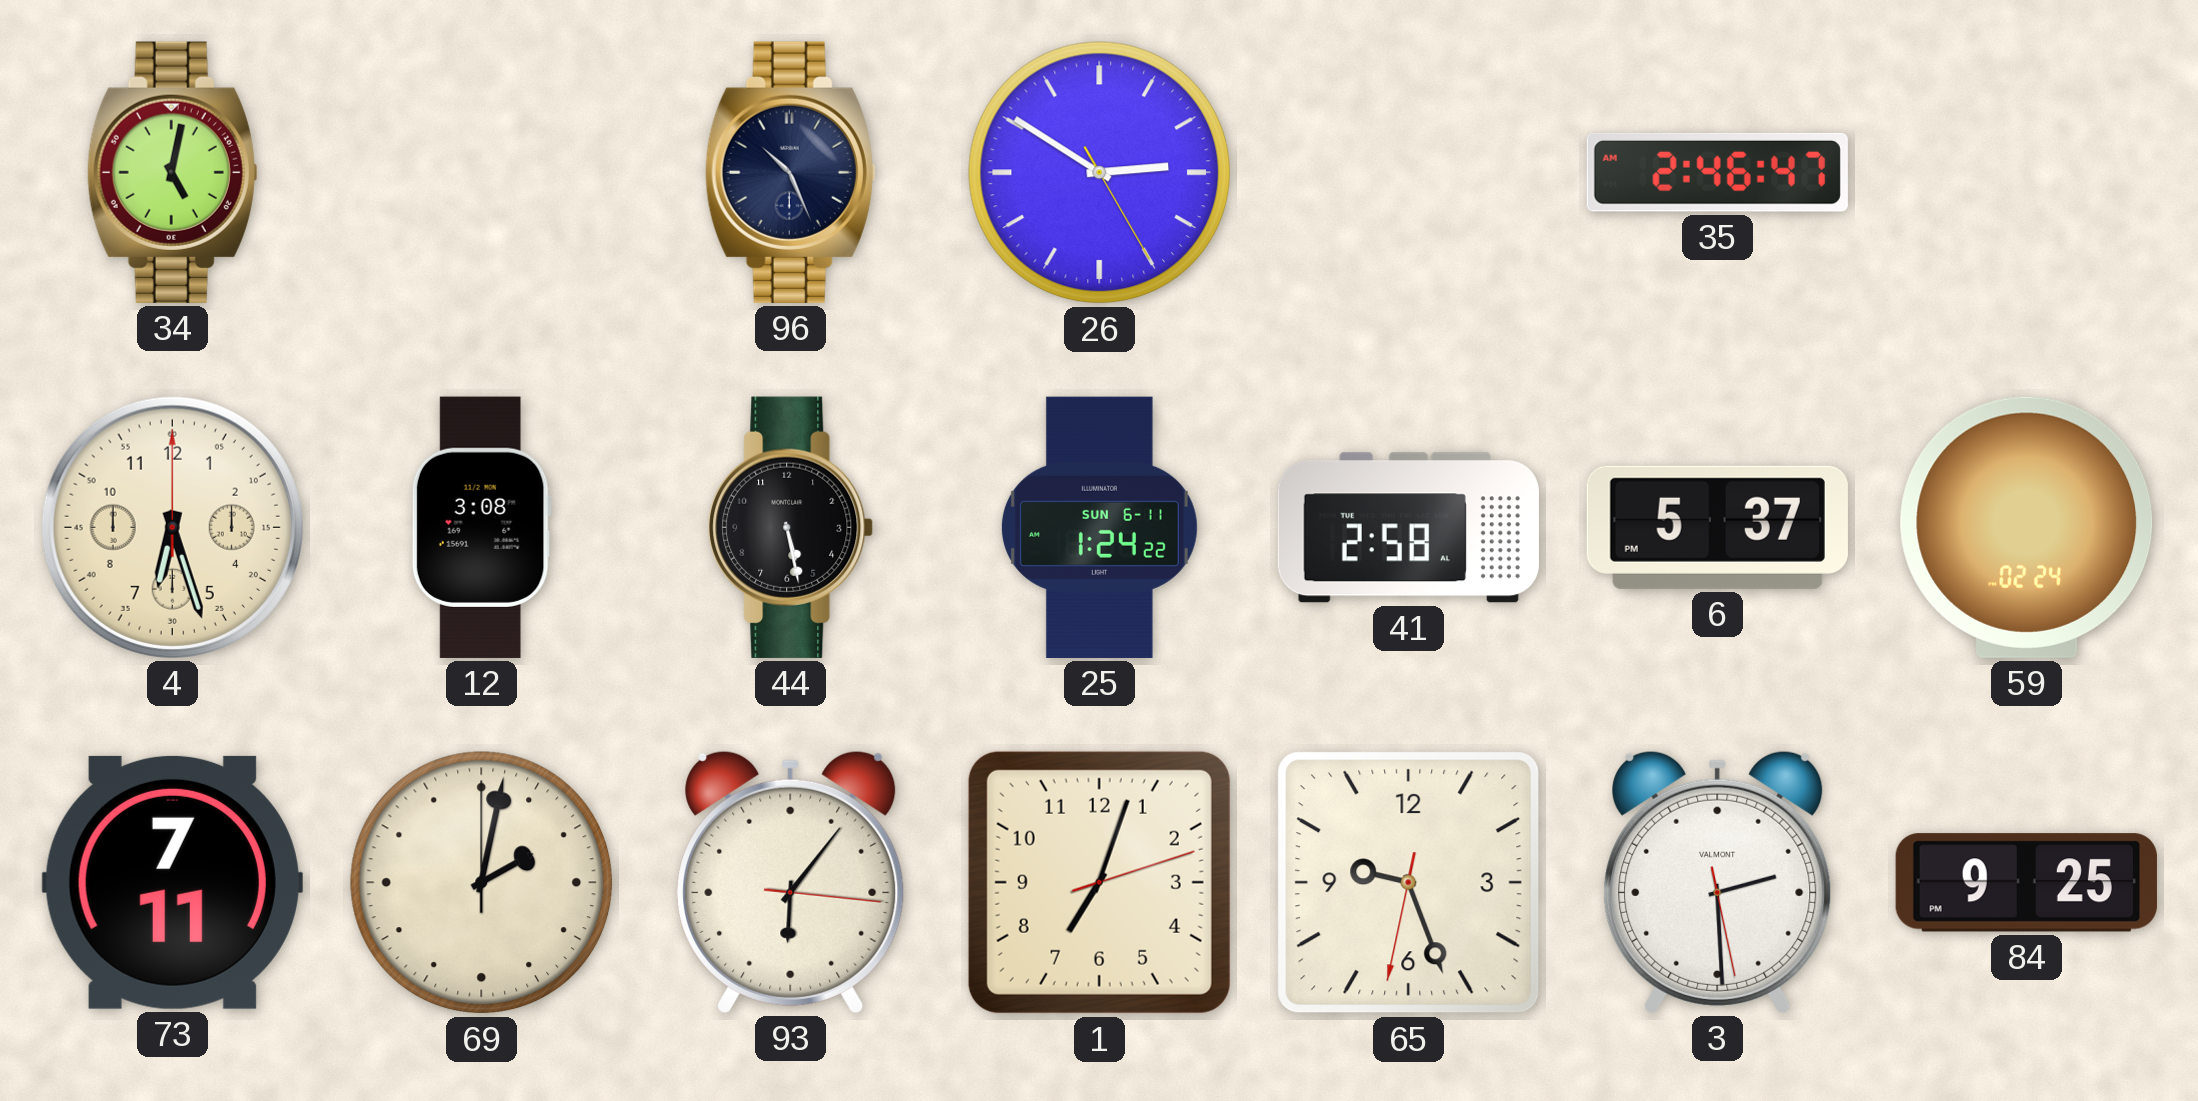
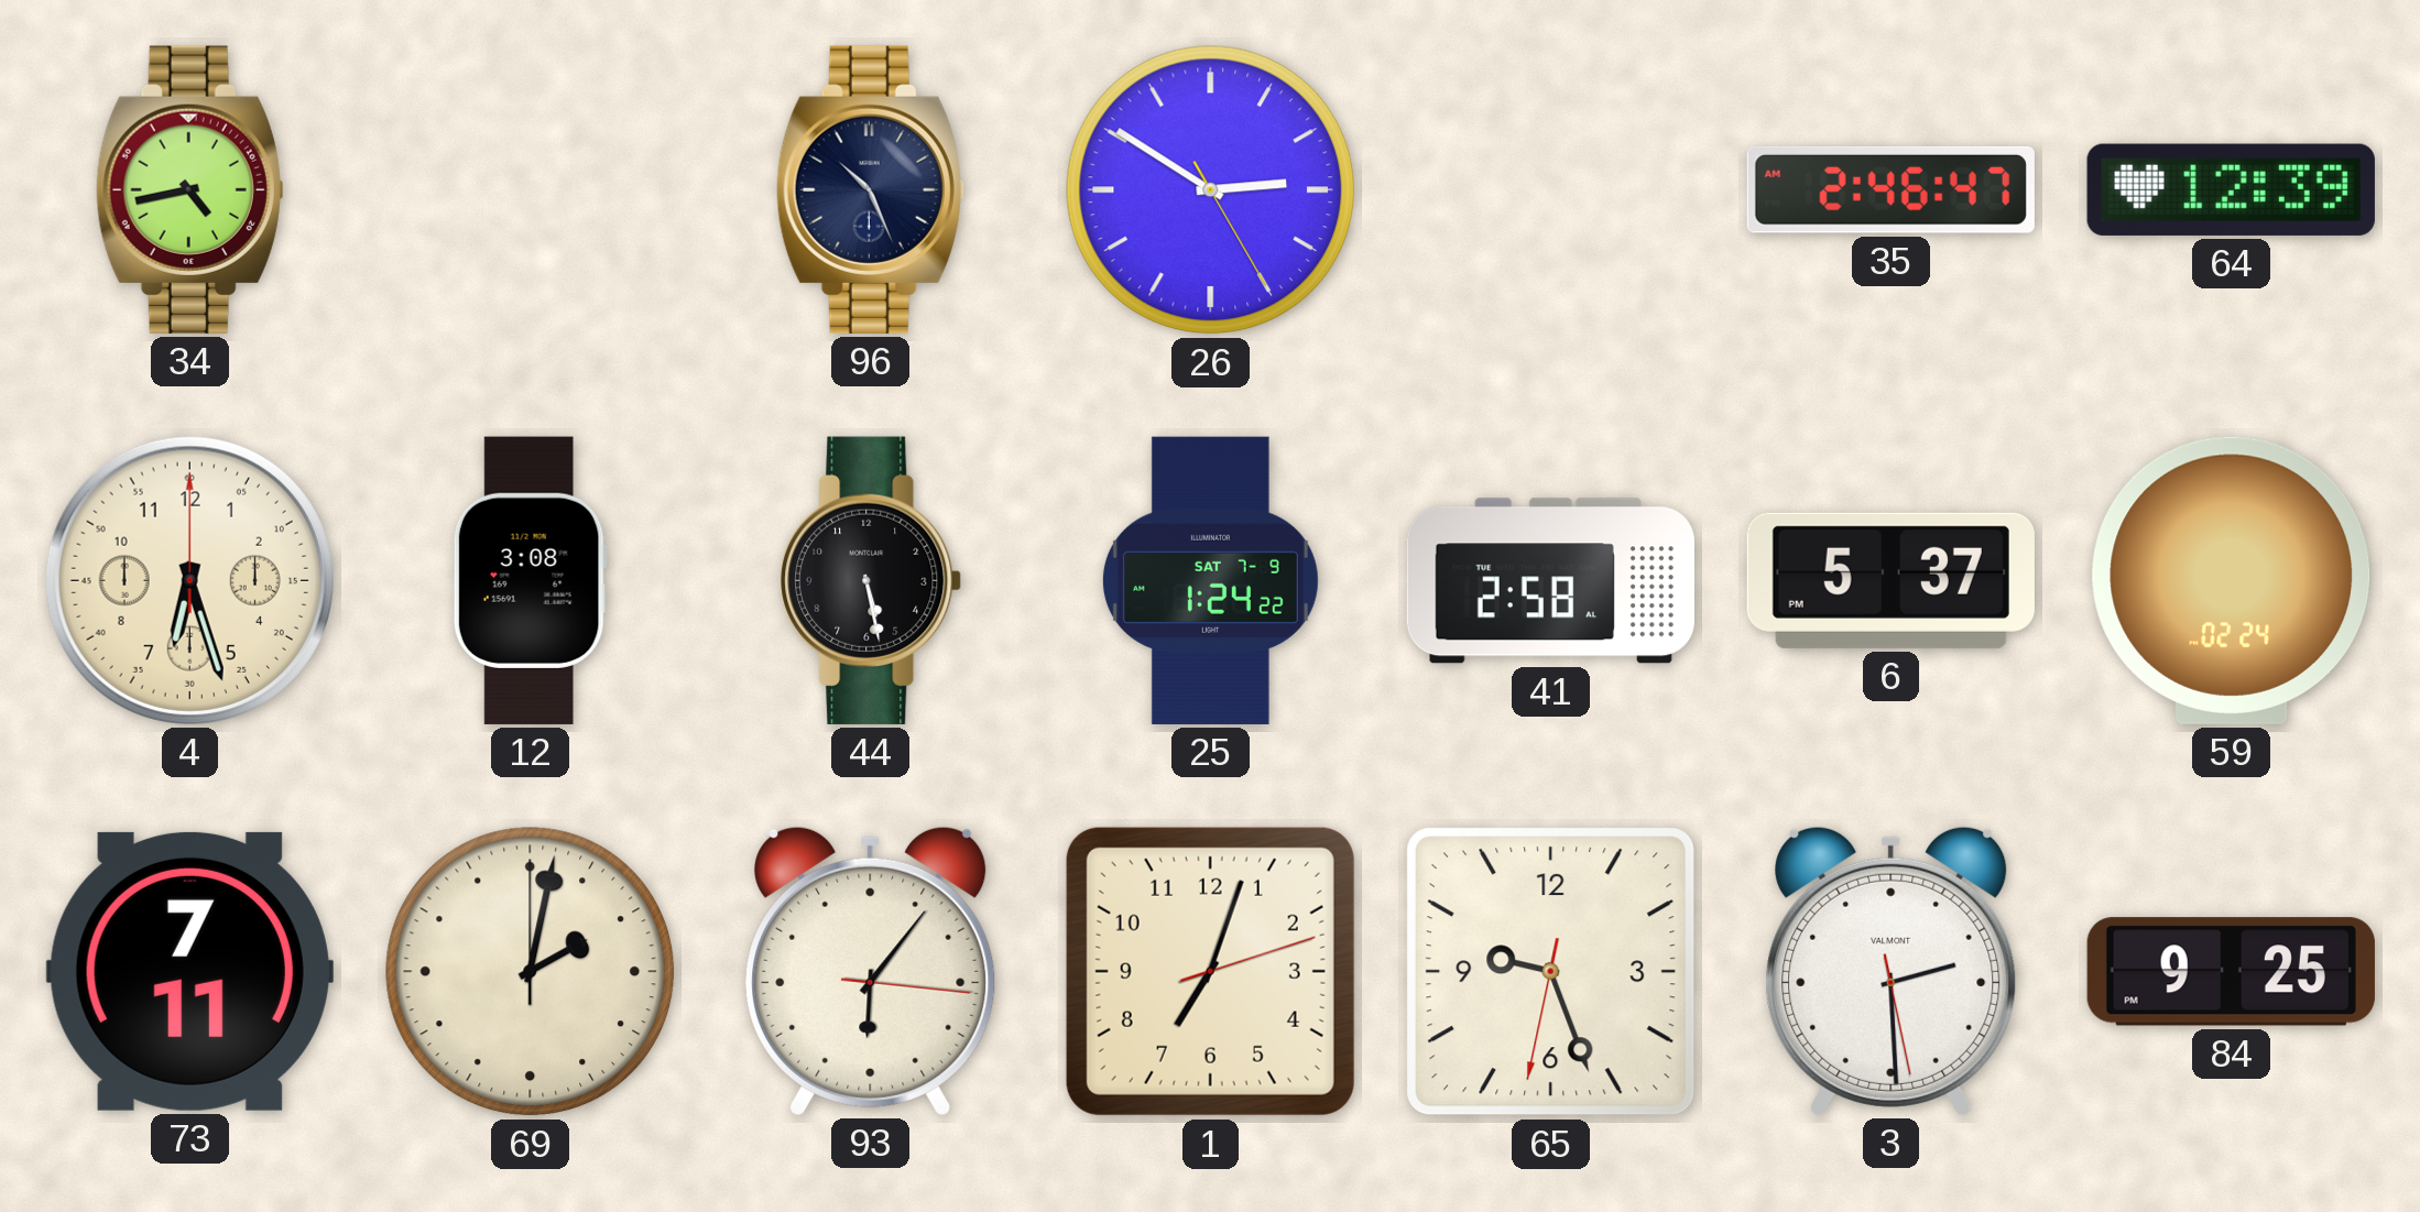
34: 5:02 -> 4:43 (189, 189)
64: none -> 12:39 (2231, 189)
25 date: SUN 6-11 -> SAT 7-9 (1210, 580)
